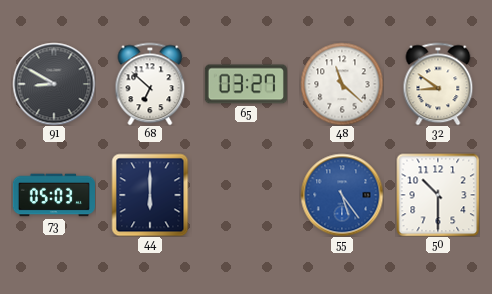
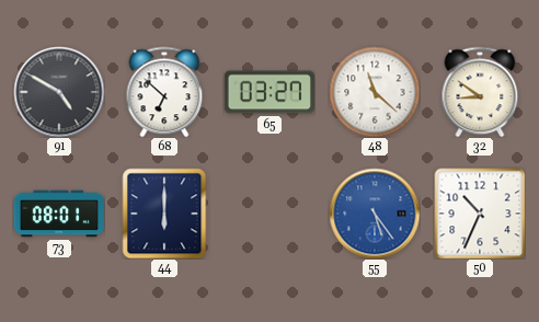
91: 8:50 -> 4:50 (59, 92)
73: 05:03 -> 08:01 (58, 214)
50: 10:30 -> 10:34 (480, 214)
